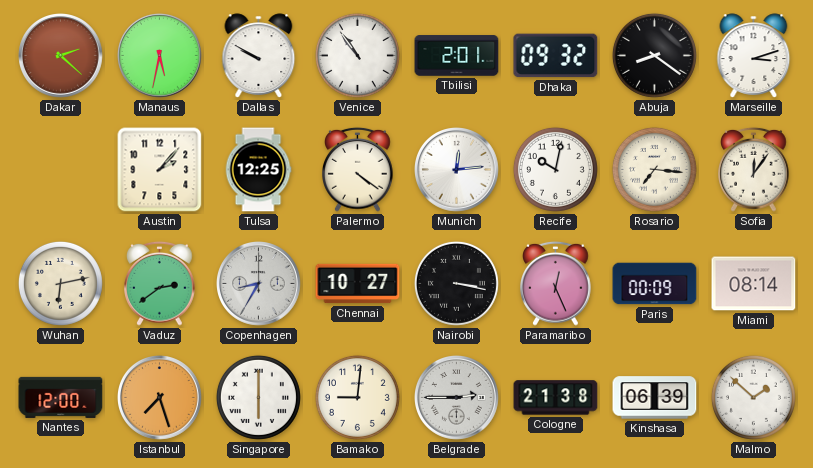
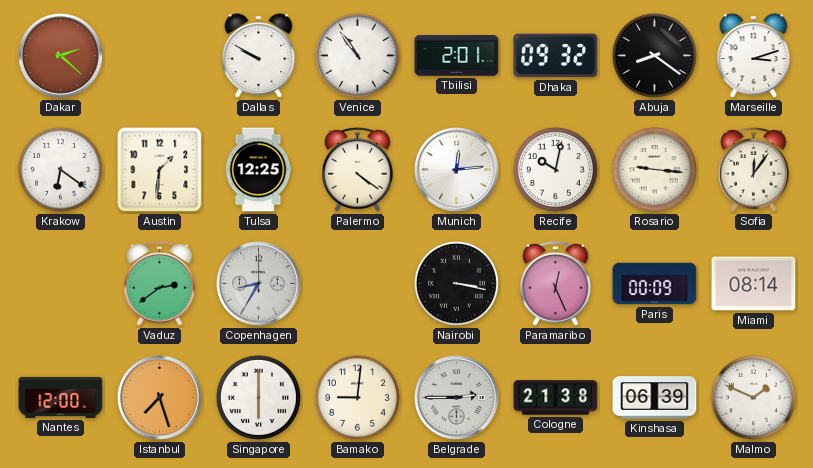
Manaus: 5:32 -> none (160, 56)
Krakow: none -> 6:21 (60, 169)
Austin: 2:07 -> 1:31 (160, 170)
Rosario: 7:16 -> 9:16 (654, 169)
Wuhan: 6:13 -> none (60, 283)
Chennai: 10:27 -> none (358, 284)
Malmo: 1:52 -> 1:49 (753, 397)
